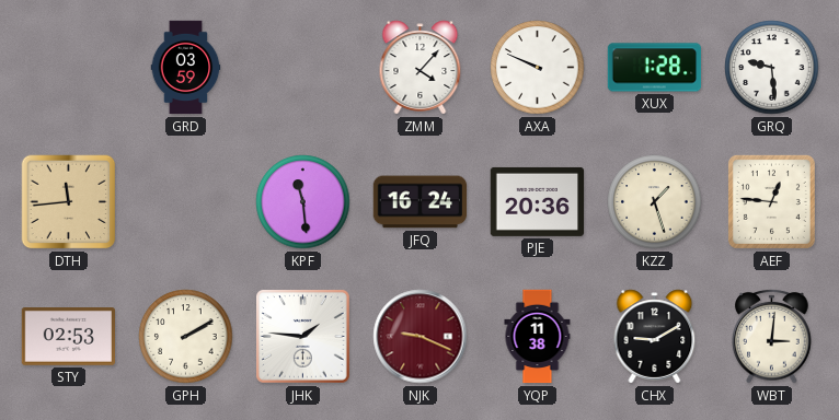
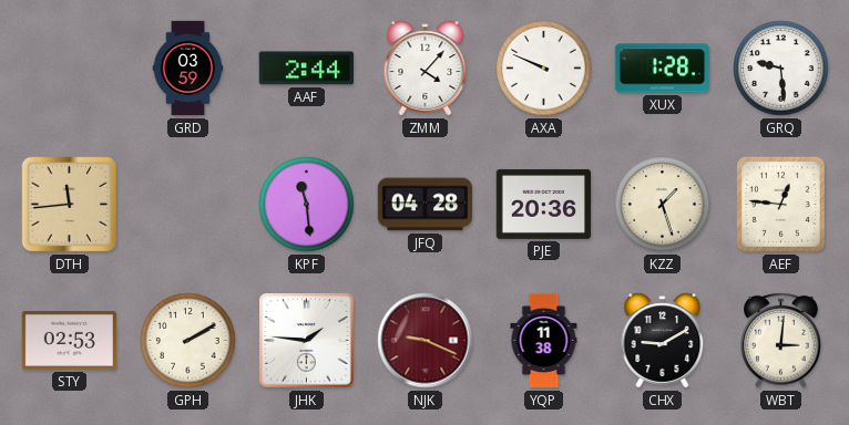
AAF: none -> 2:44 (306, 69)
JFQ: 16:24 -> 04:28 (426, 205)
